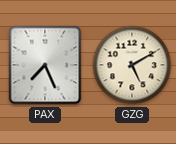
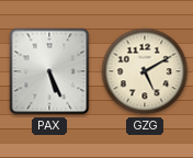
PAX: 7:26 -> 5:26 (49, 71)
